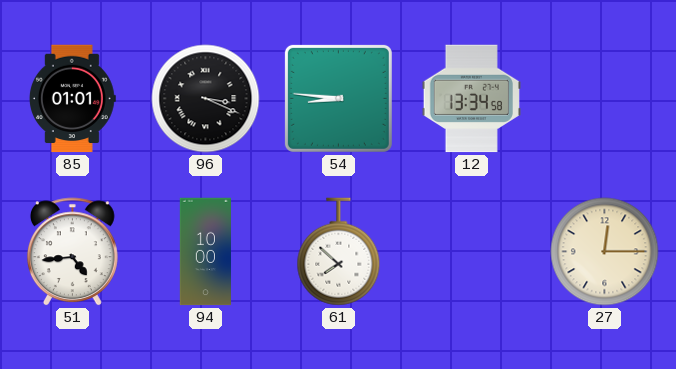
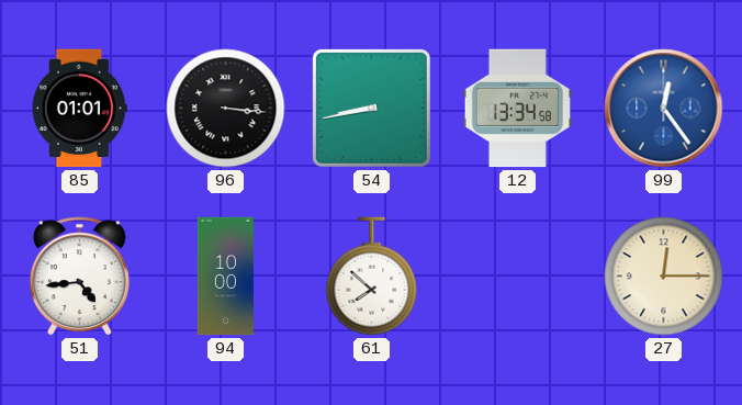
96: 3:19 -> 3:16 (226, 109)
54: 8:46 -> 8:43 (371, 108)
99: none -> 12:24 (664, 109)
